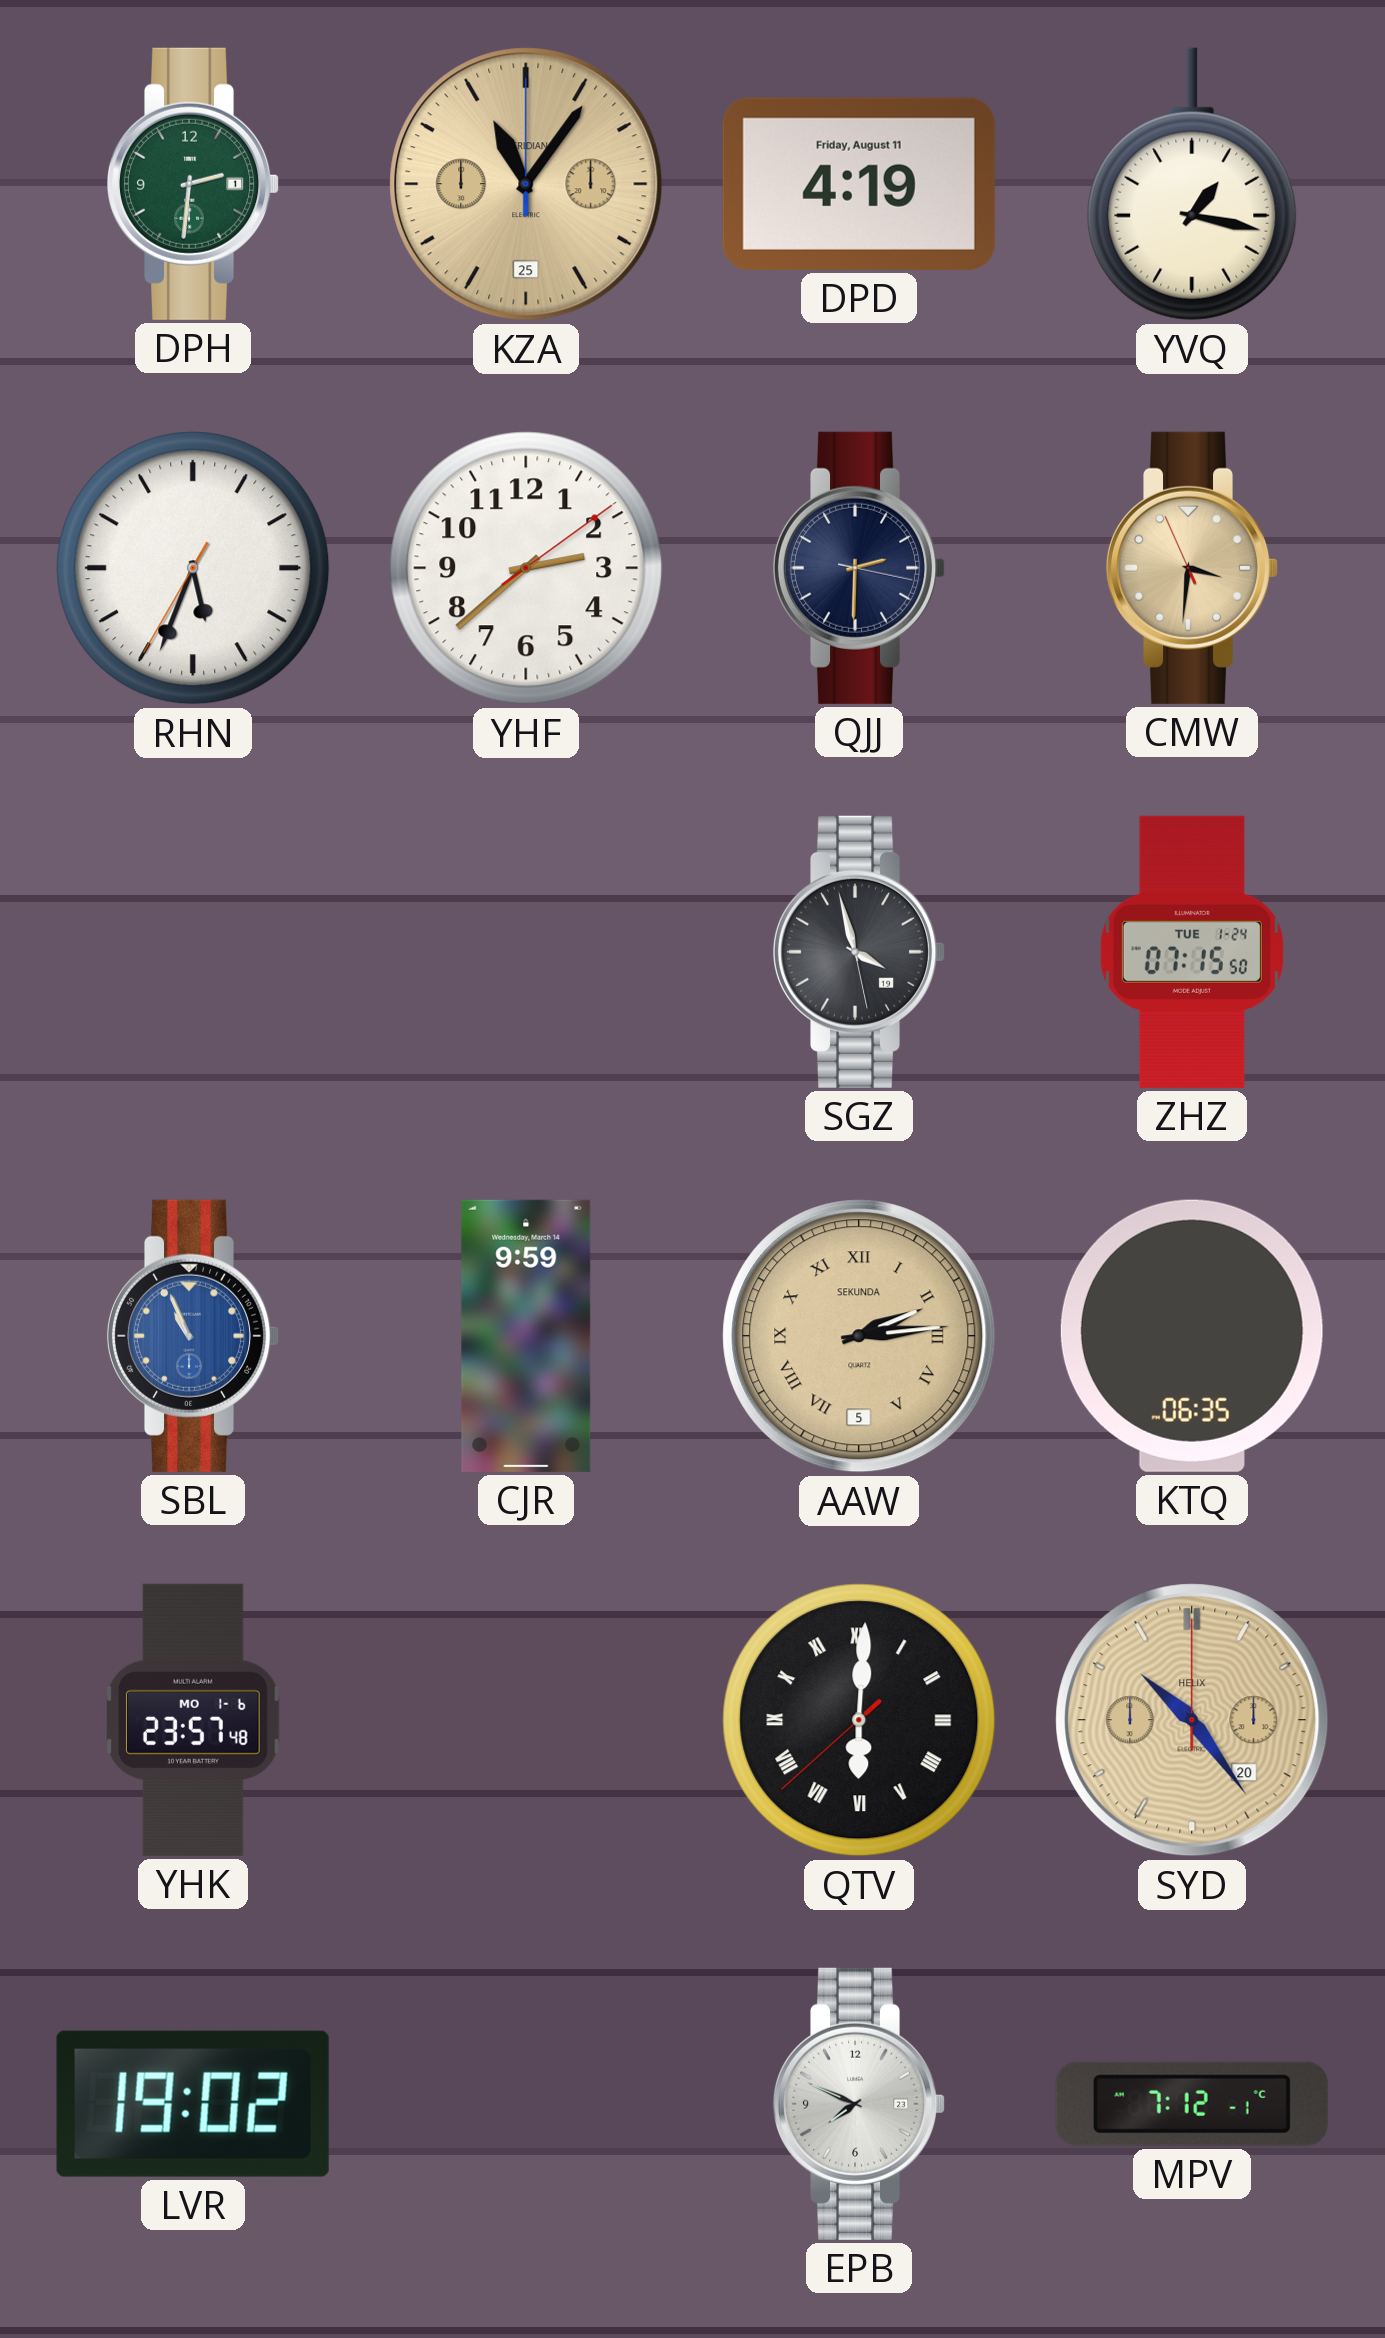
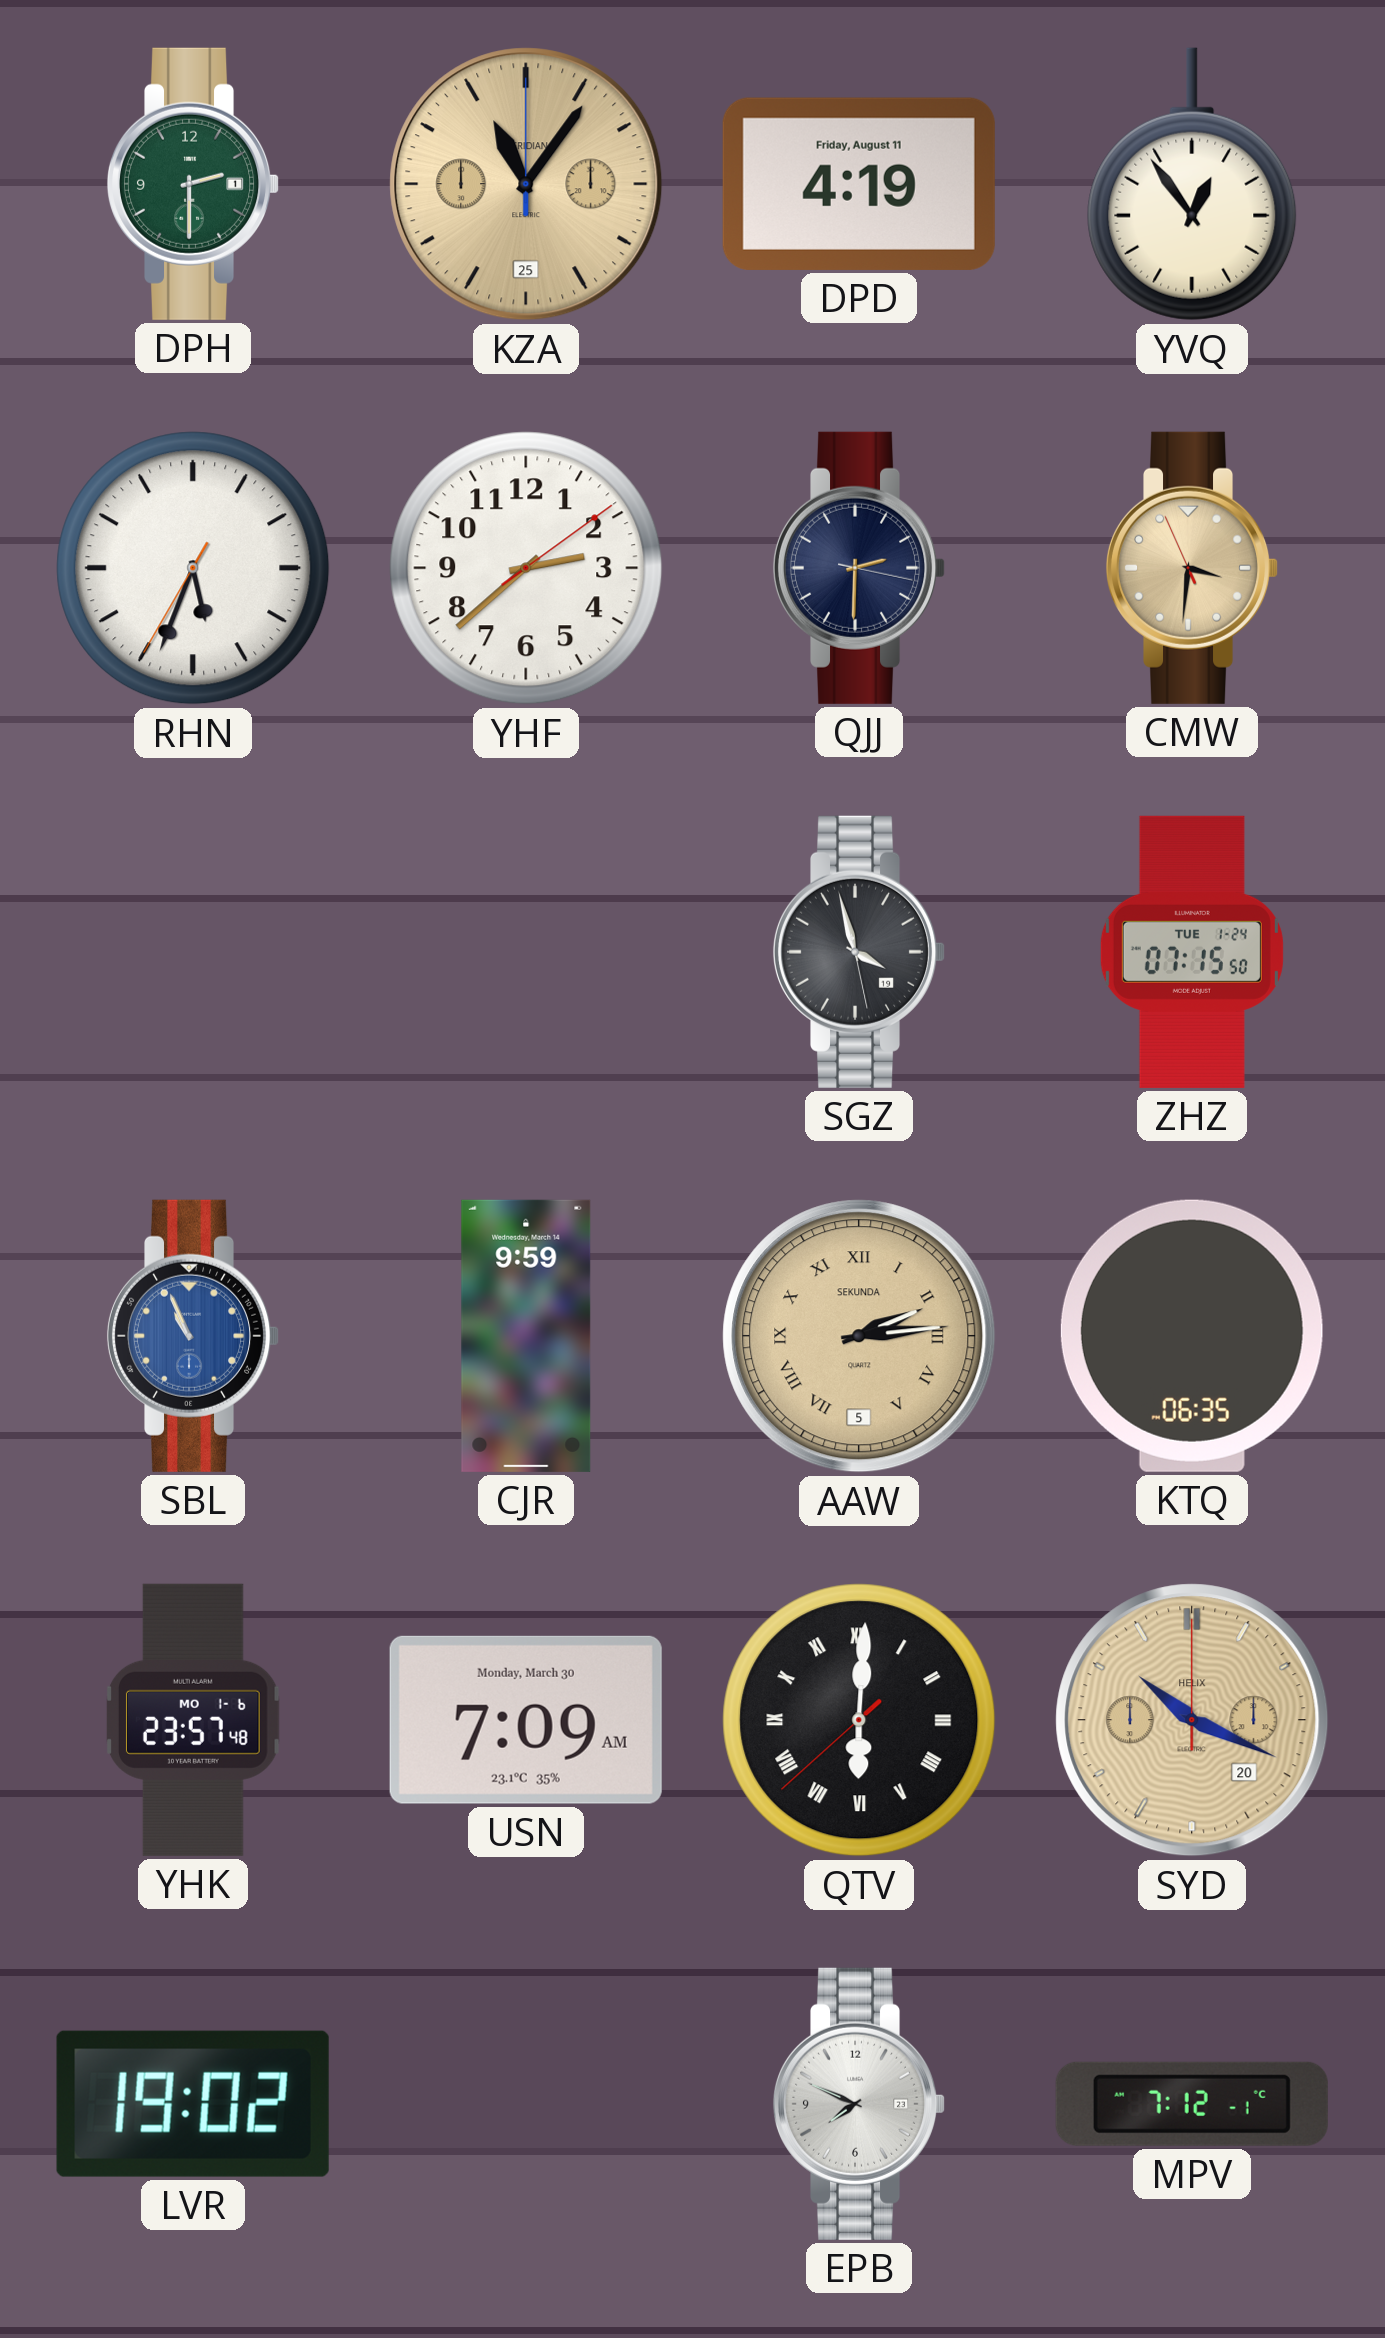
DPH: 2:31 -> 2:30 (193, 184)
YVQ: 1:17 -> 12:54 (1192, 184)
USN: none -> 7:09 (526, 1720)
SYD: 10:24 -> 10:19 (1192, 1720)
